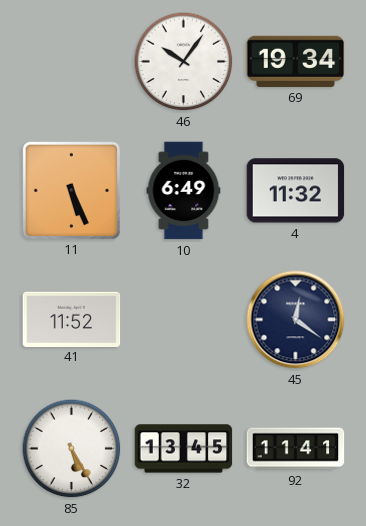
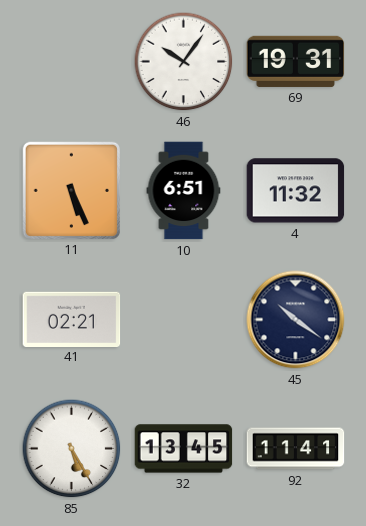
69: 19:34 -> 19:31 (296, 61)
10: 6:49 -> 6:51 (184, 191)
41: 11:52 -> 02:21 (72, 319)
45: 12:21 -> 10:21 (296, 320)
